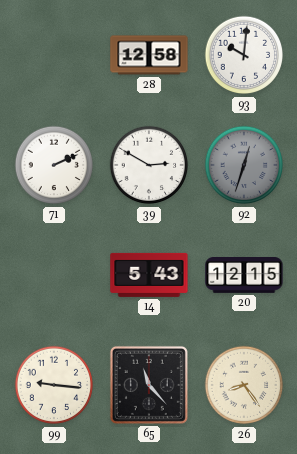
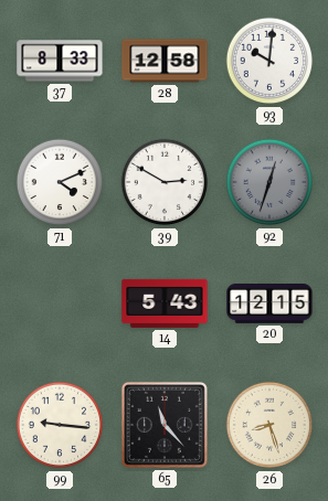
37: none -> 8:33 (60, 61)
71: 2:11 -> 4:11 (60, 182)
26: 8:24 -> 8:27 (269, 425)
